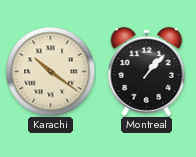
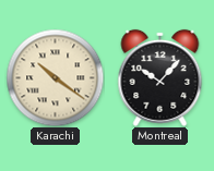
Montreal: 1:07 -> 10:07 (160, 77)
